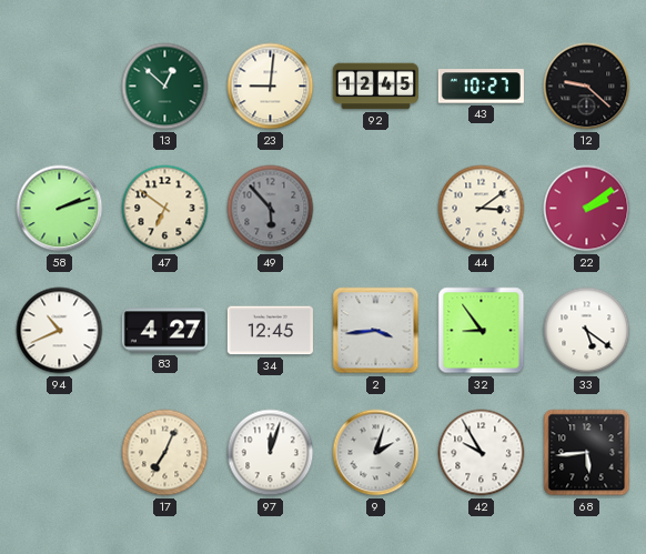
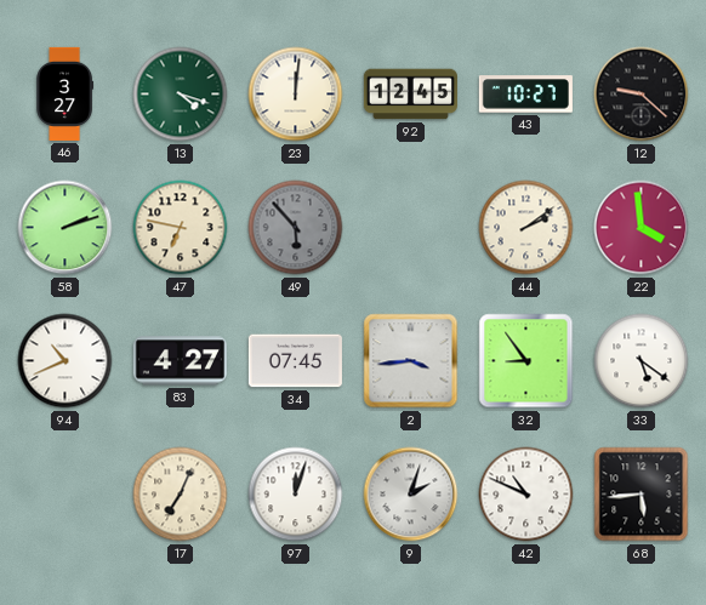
46: none -> 3:27 (64, 93)
13: 12:52 -> 4:18 (181, 95)
23: 9:01 -> 12:01 (296, 95)
47: 6:51 -> 6:47 (181, 228)
44: 3:09 -> 2:09 (526, 228)
22: 2:09 -> 3:59 (642, 228)
34: 12:45 -> 07:45 (295, 361)
42: 9:55 -> 10:49 (526, 495)
